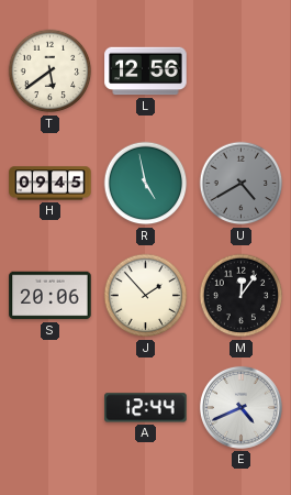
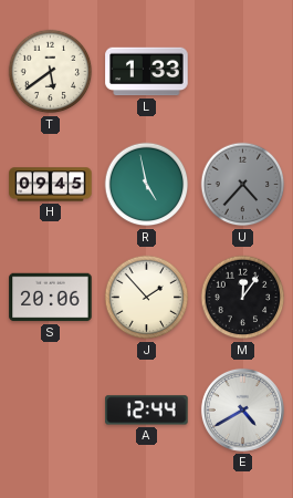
L: 12:56 -> 1:33 (147, 72)
U: 4:40 -> 4:37 (243, 185)
E: 4:41 -> 4:40 (242, 409)
